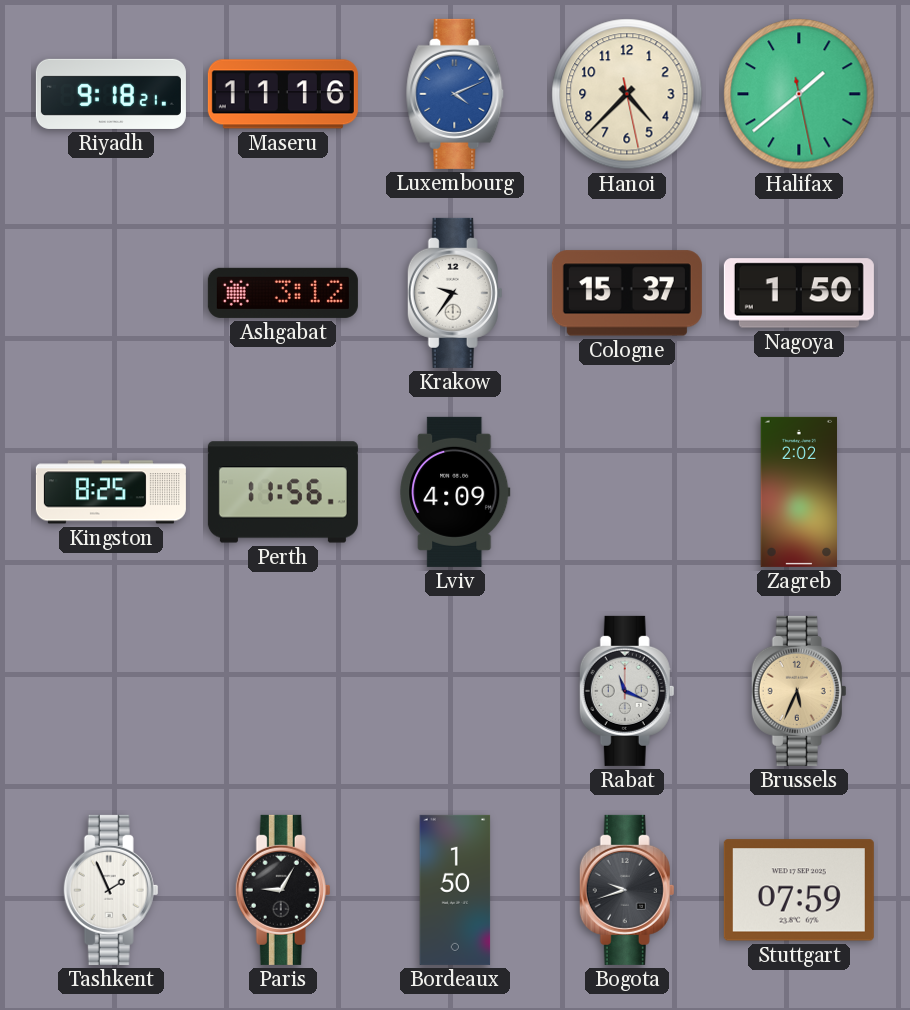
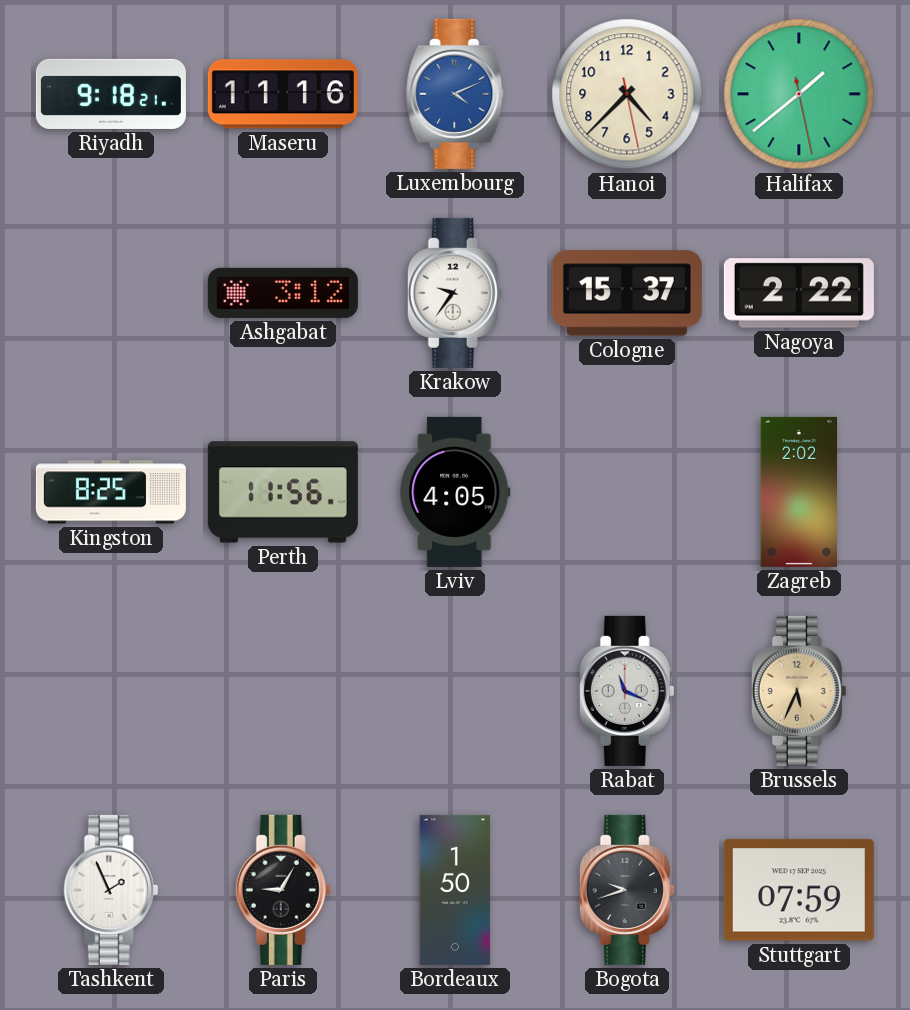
Nagoya: 1:50 -> 2:22 (799, 293)
Lviv: 4:09 -> 4:05 (455, 492)
